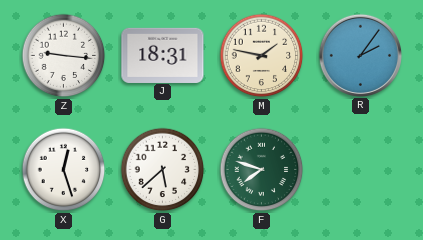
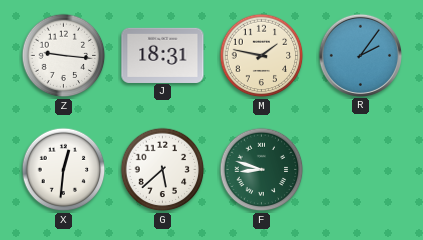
X: 12:27 -> 12:31 (64, 170)
F: 7:48 -> 8:48 (262, 170)
